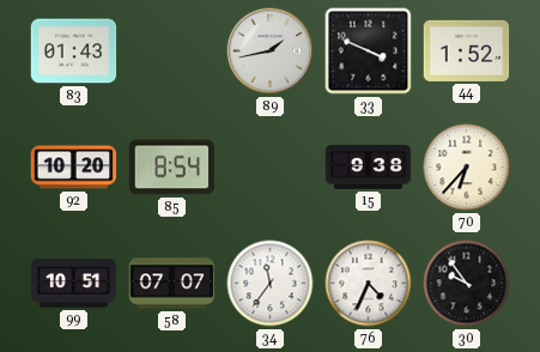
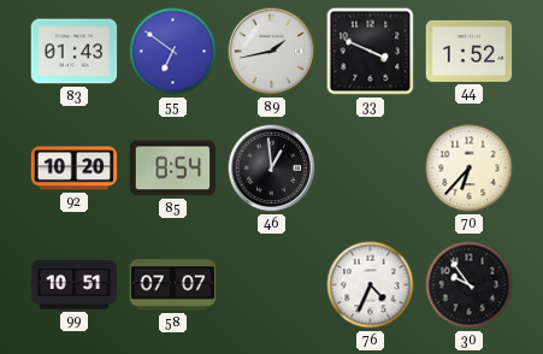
55: none -> 6:51 (173, 52)
46: none -> 12:59 (272, 169)
15: 9:38 -> none (369, 166)
34: 11:36 -> none (271, 284)
